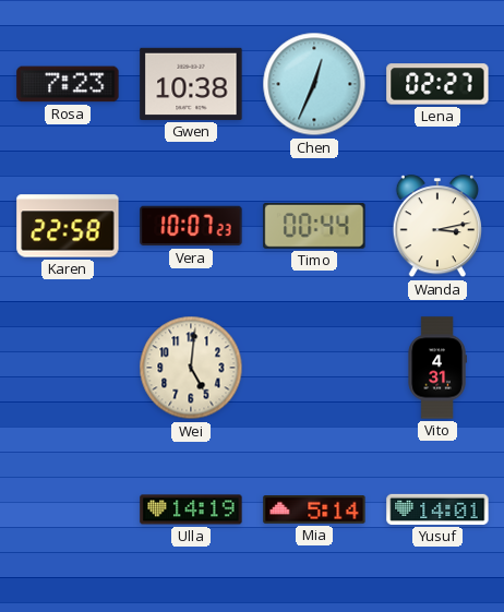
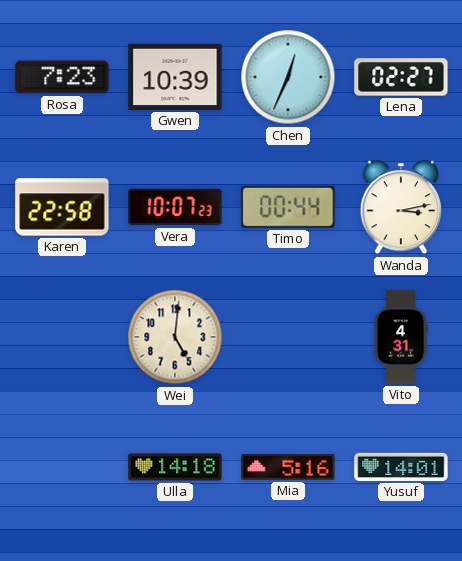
Gwen: 10:38 -> 10:39 (175, 77)
Ulla: 14:19 -> 14:18 (175, 467)
Mia: 5:14 -> 5:16 (288, 468)
